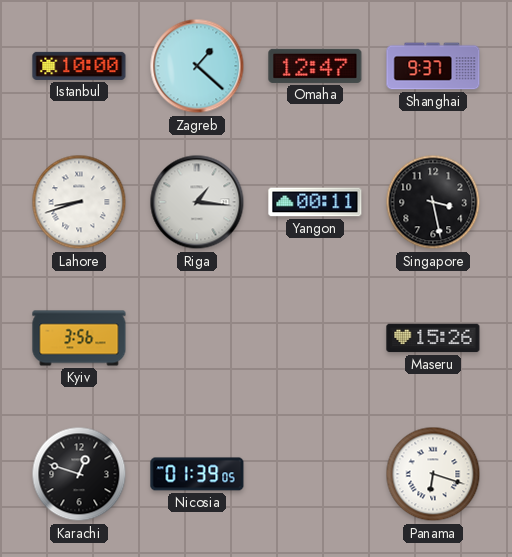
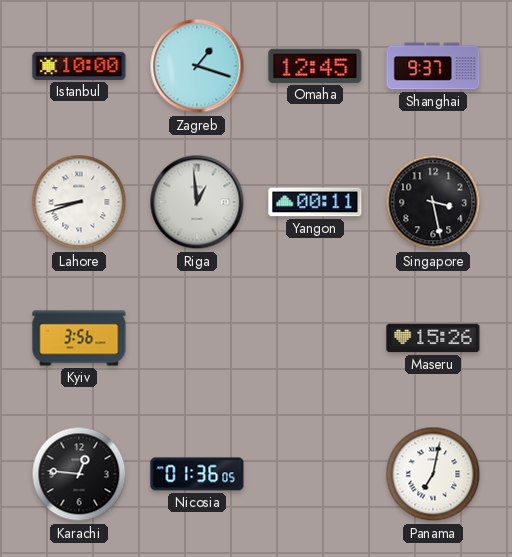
Zagreb: 1:22 -> 1:18 (197, 66)
Omaha: 12:47 -> 12:45 (315, 66)
Riga: 1:16 -> 12:59 (197, 202)
Karachi: 12:48 -> 12:46 (79, 474)
Nicosia: 01:39 -> 01:36 (197, 474)
Panama: 6:18 -> 7:02 (433, 474)
